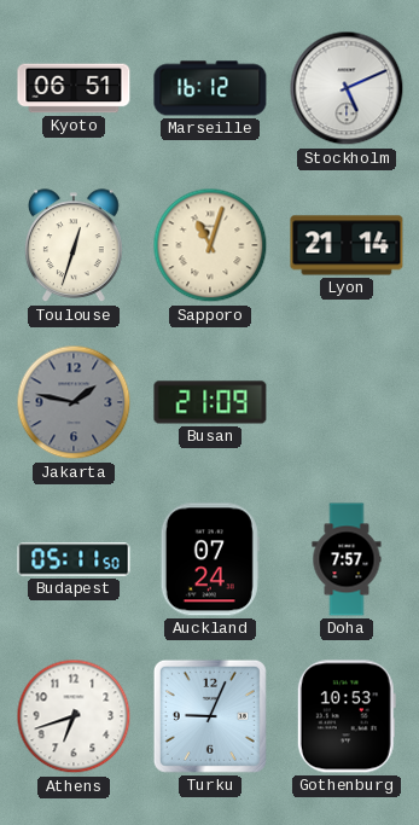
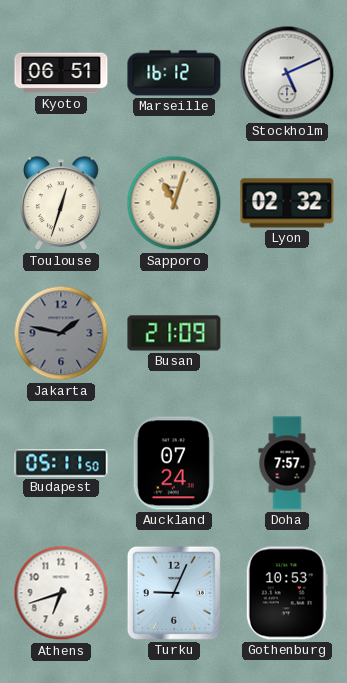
Lyon: 21:14 -> 02:32 (287, 203)
